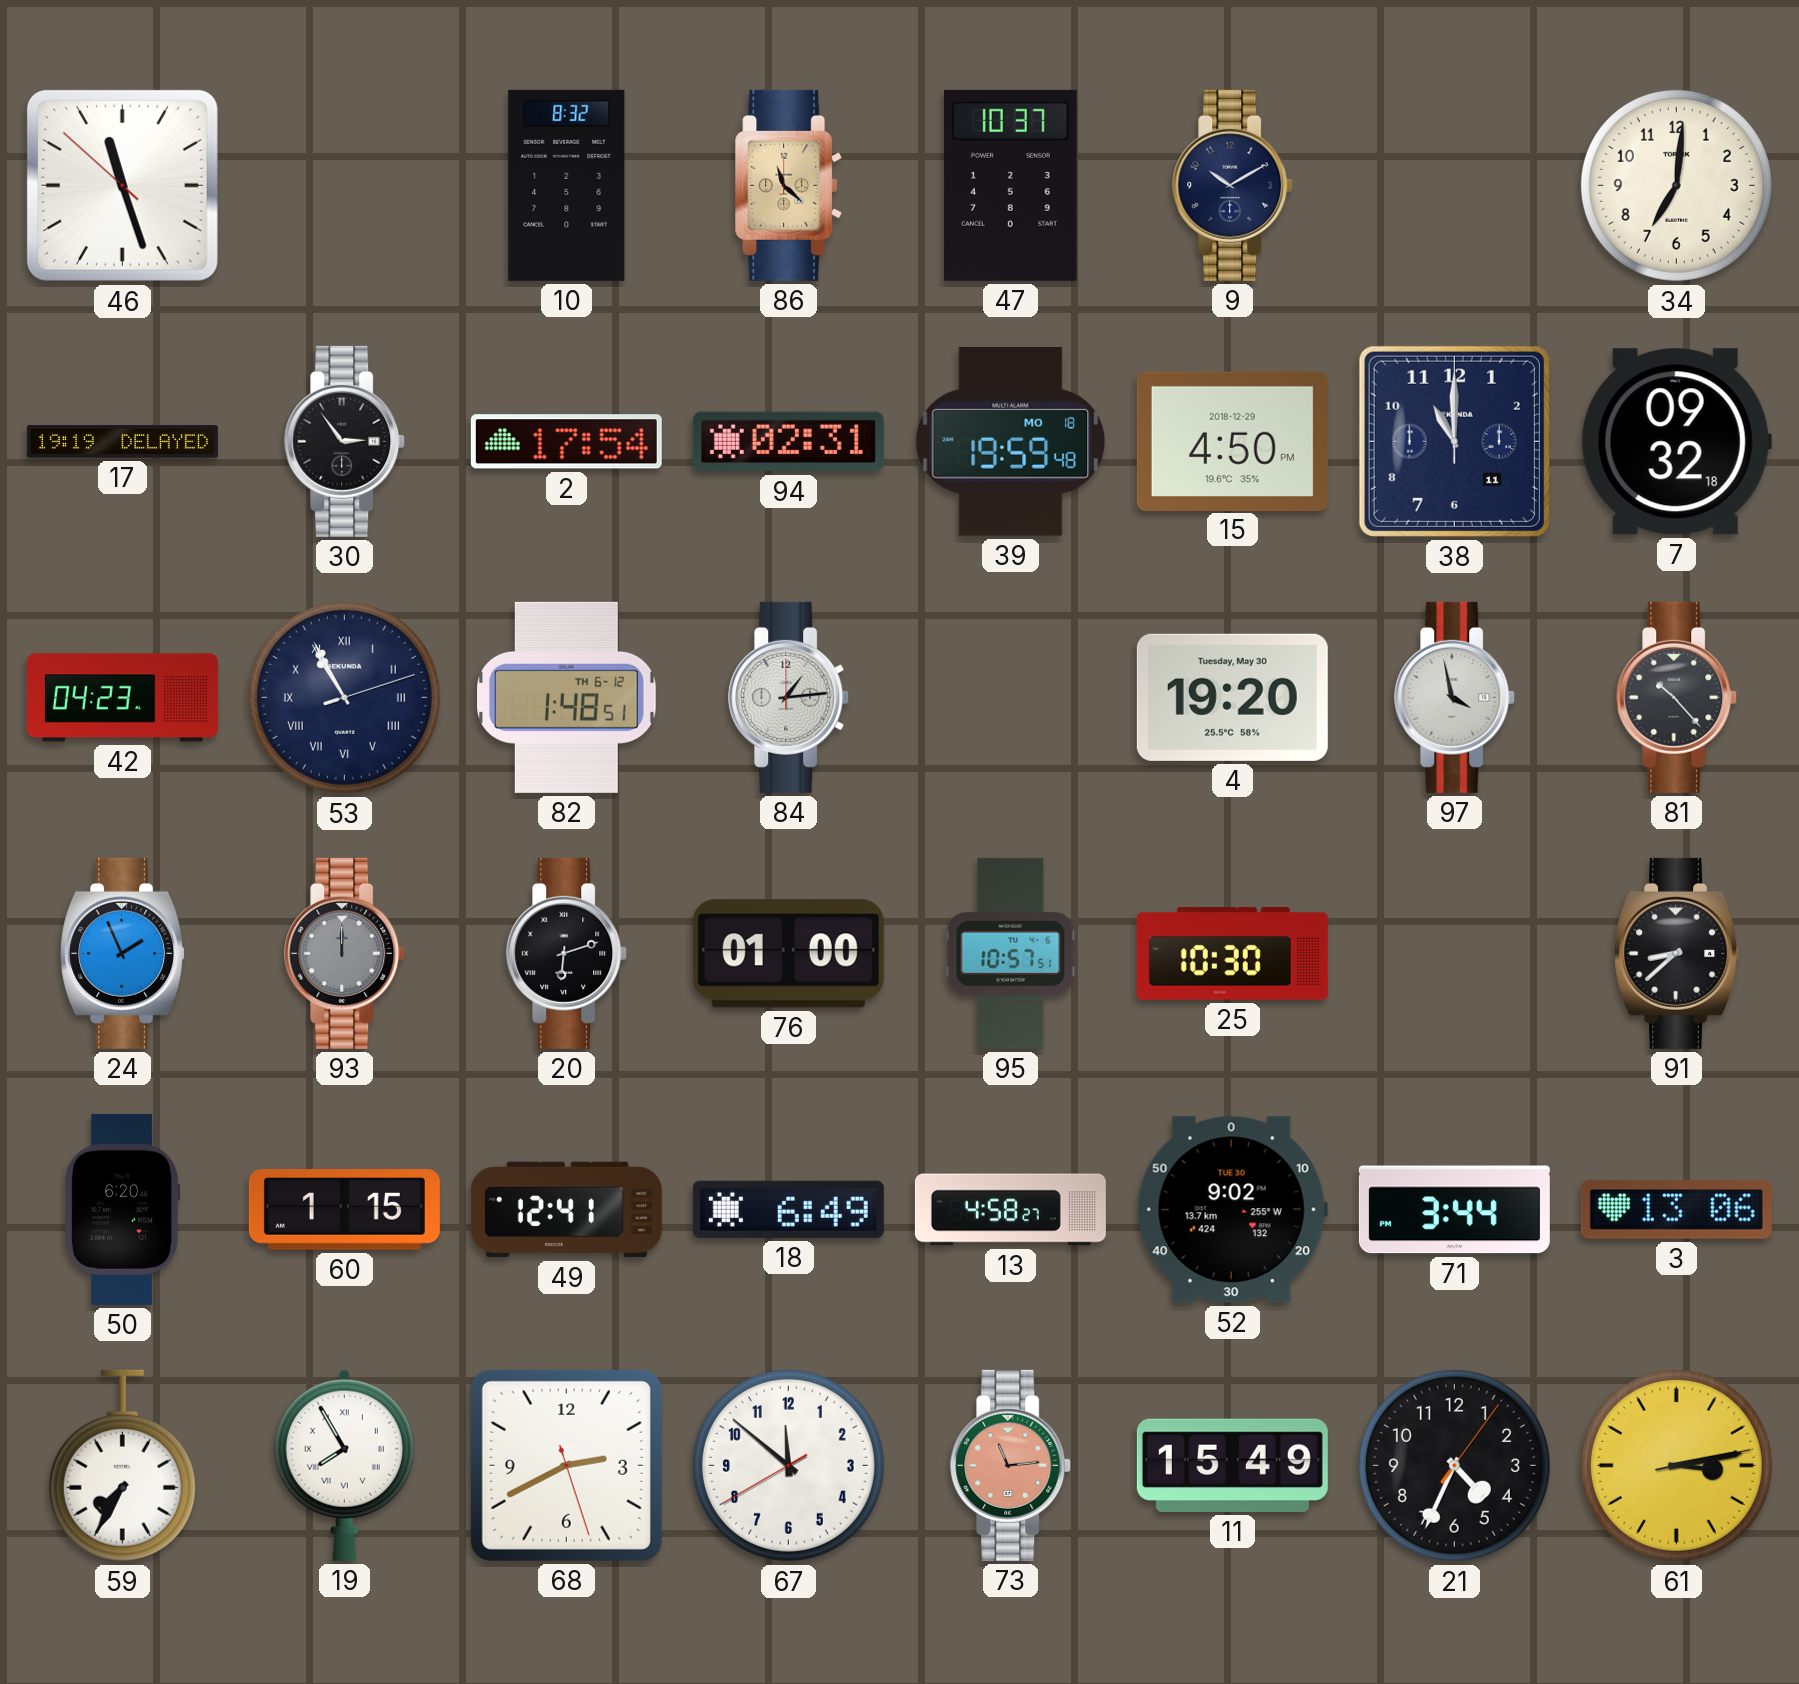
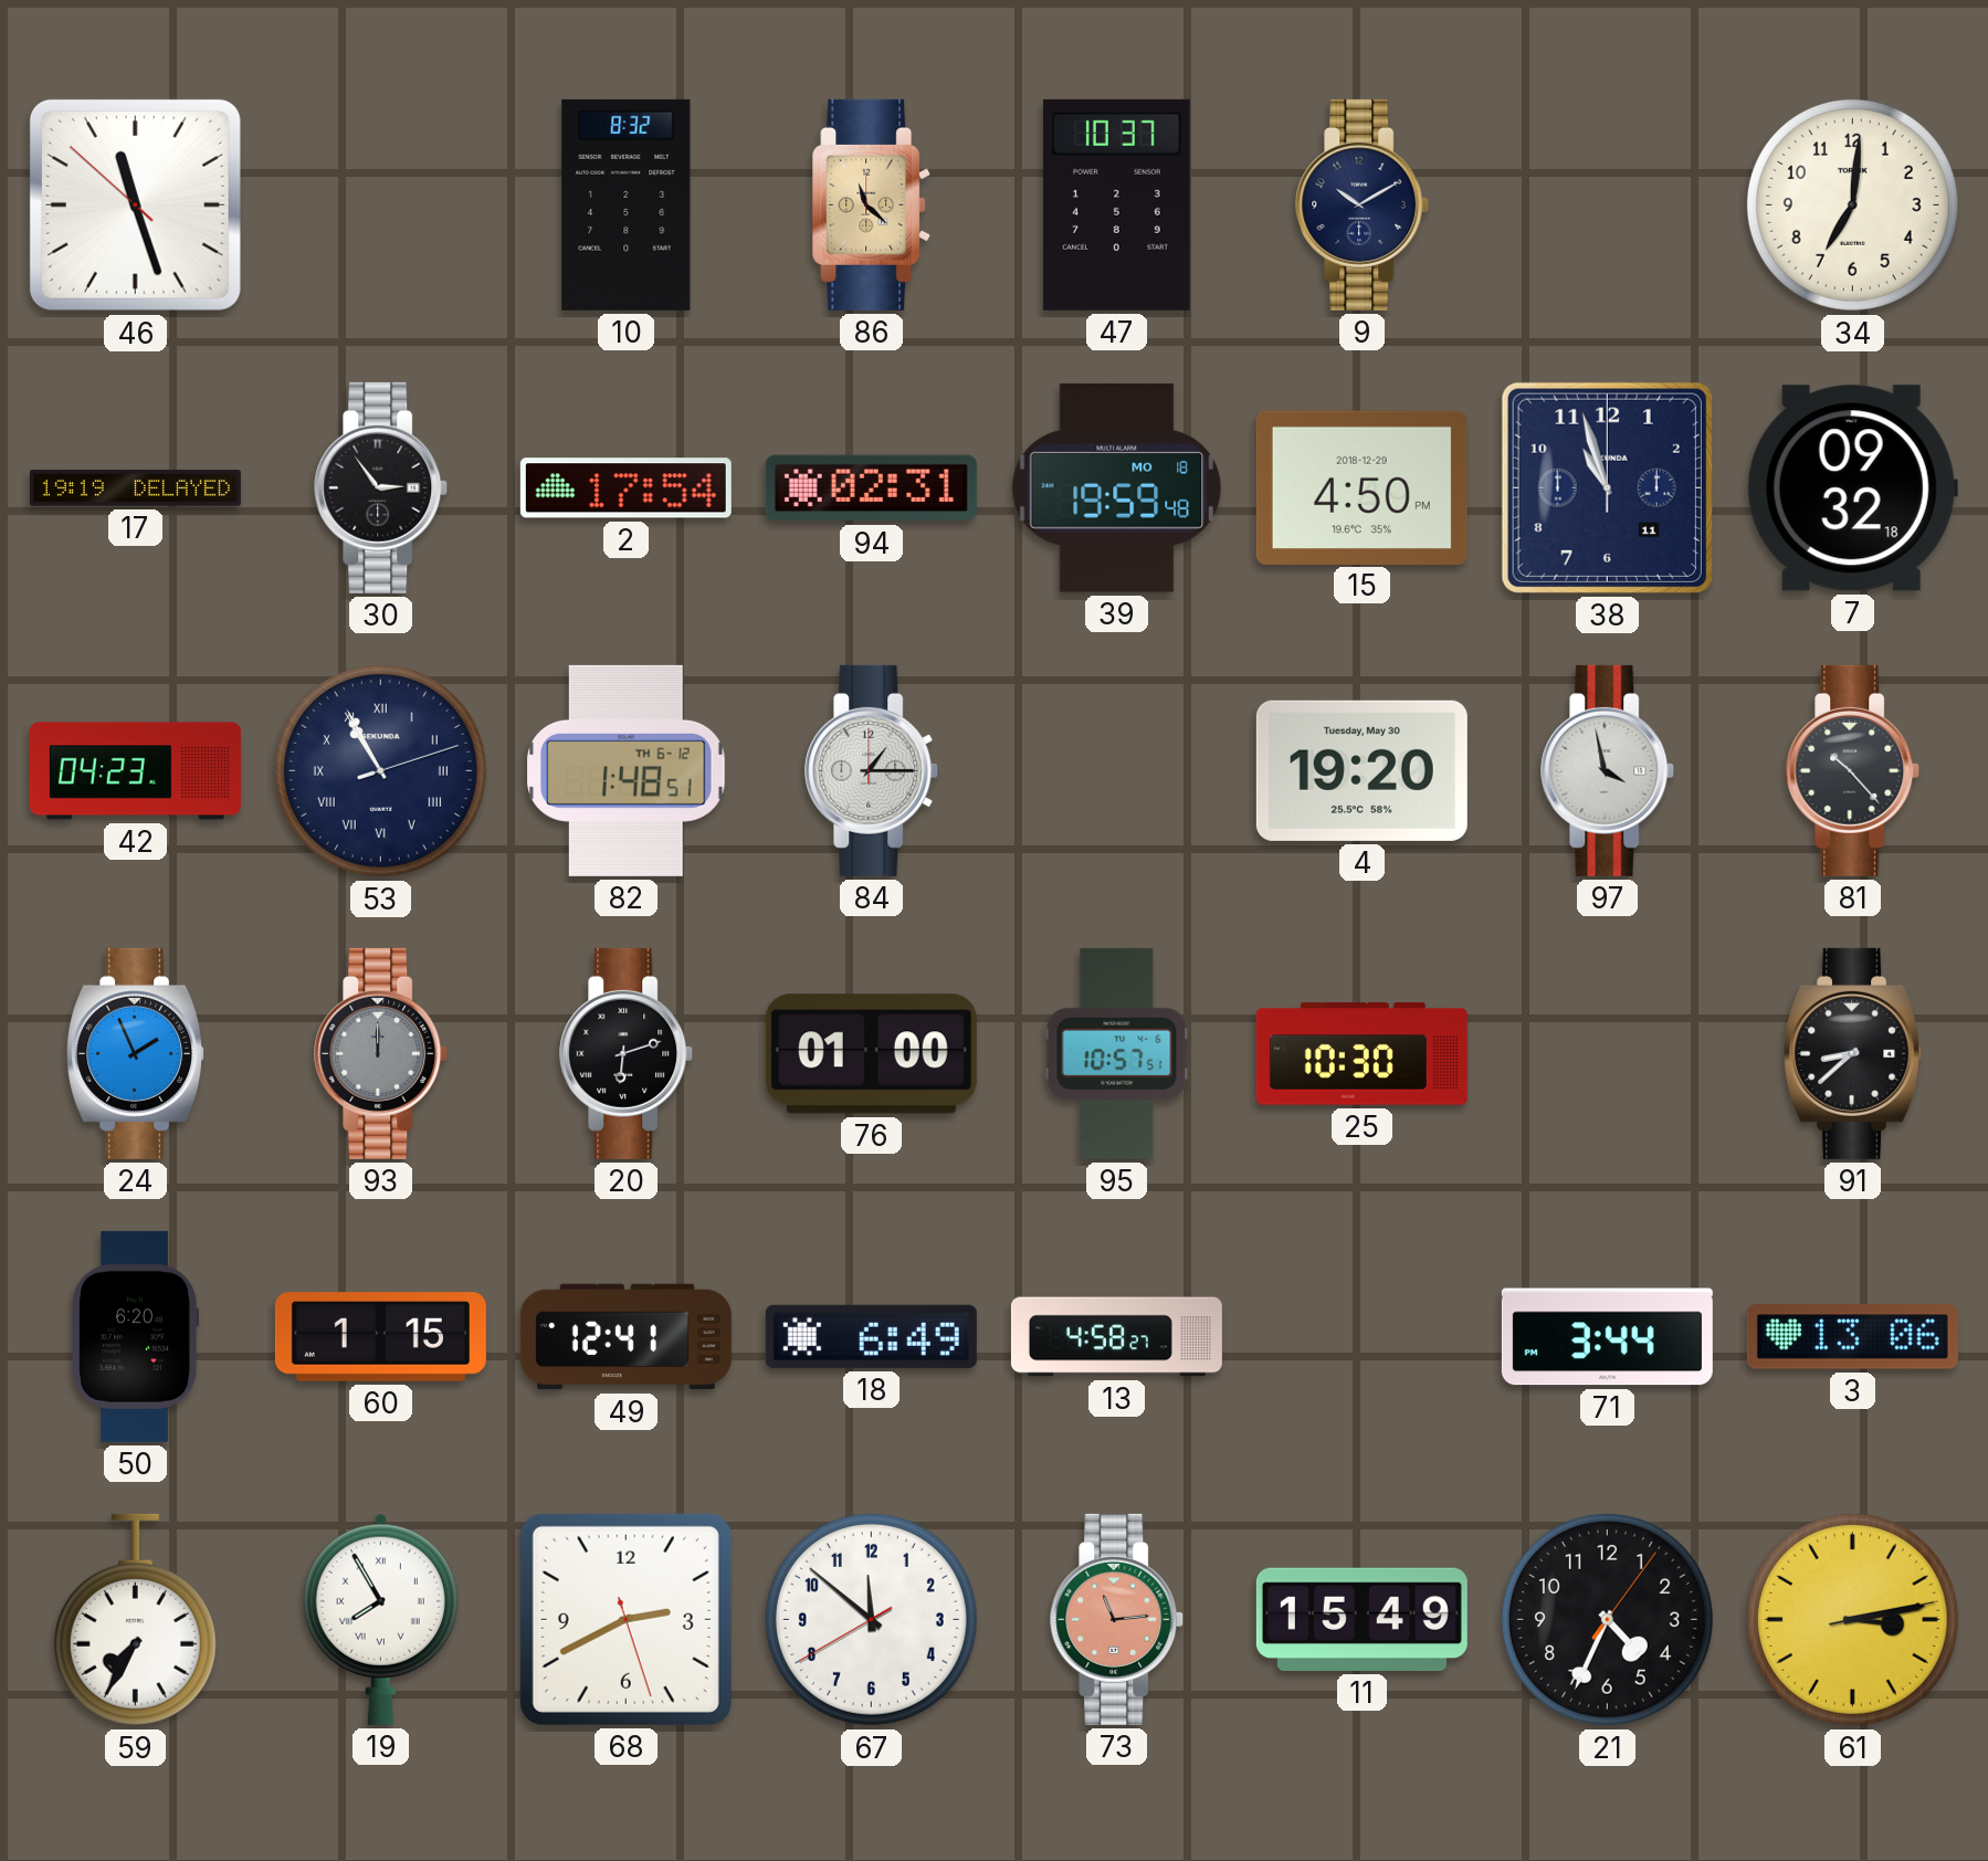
38: 11:00 -> 10:57 (1607, 487)
84: 1:14 -> 1:15 (872, 770)
52: 9:02 -> none (1232, 1210)
